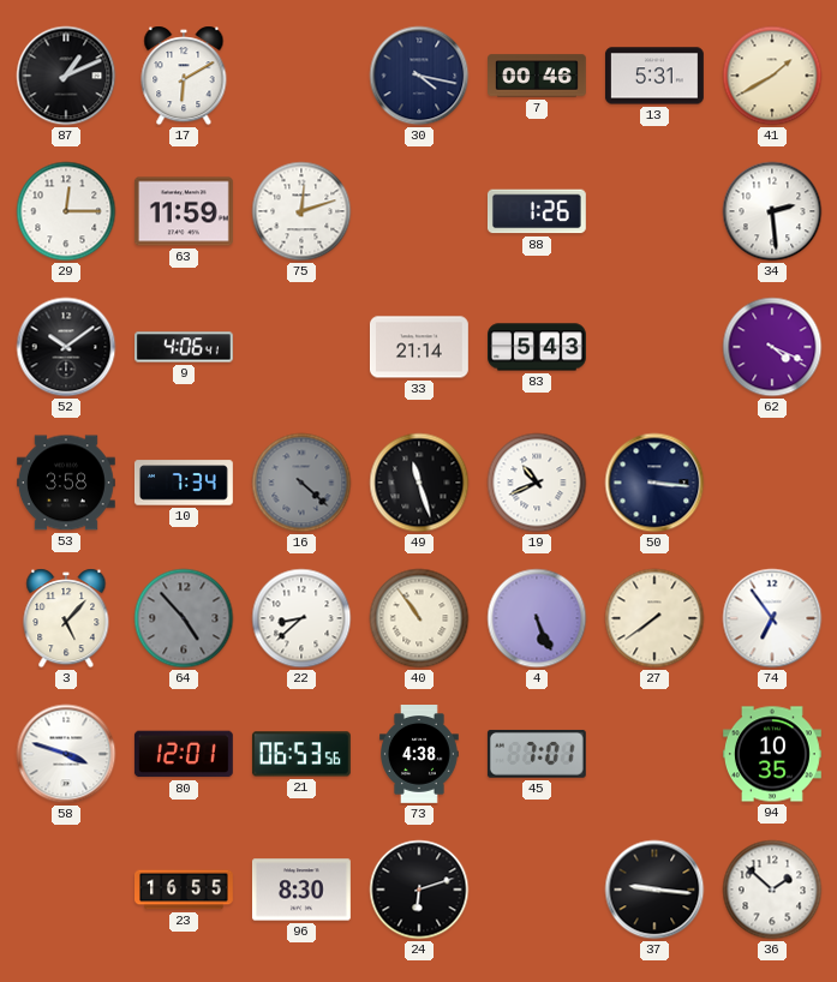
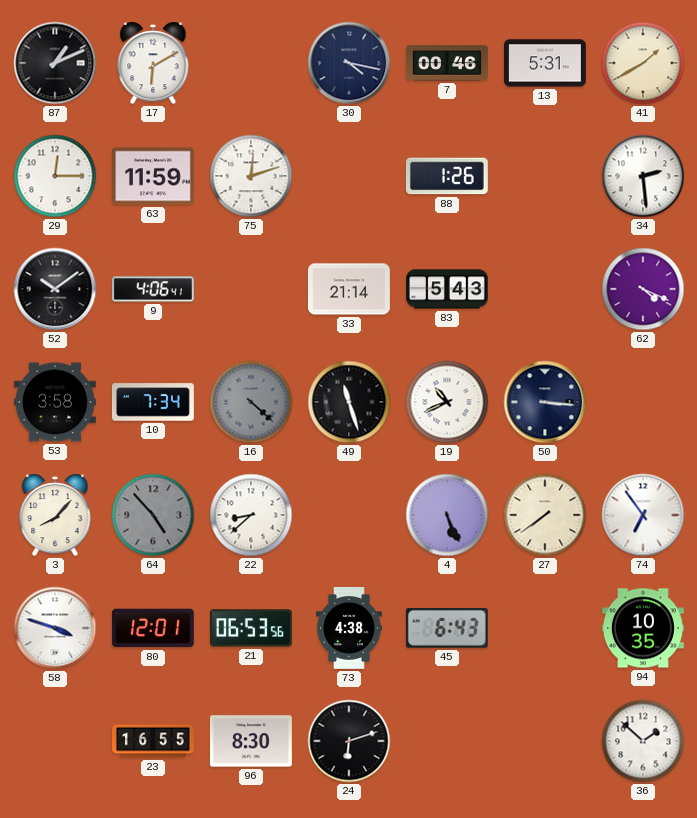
3: 5:07 -> 8:07 (55, 515)
40: 10:54 -> none (419, 618)
45: 7:01 -> 6:43 (447, 628)
37: 9:16 -> none (654, 890)
